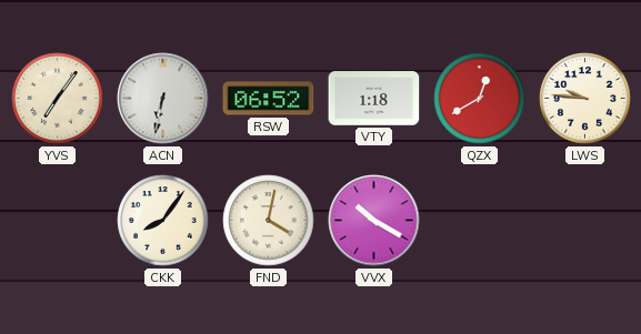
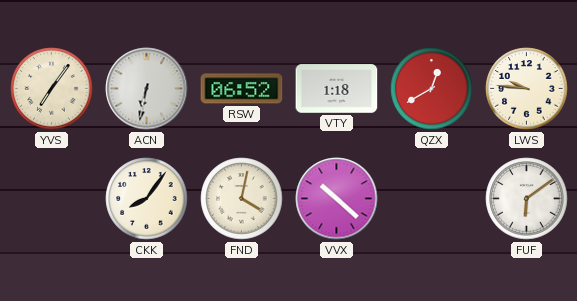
VVX: 10:20 -> 10:22 (337, 199)
FUF: none -> 6:09 (527, 199)
